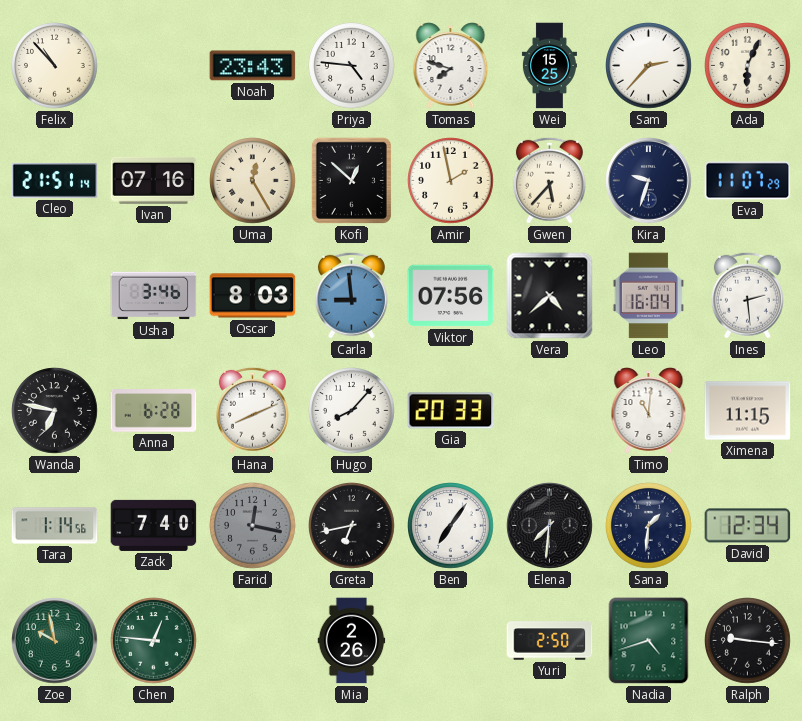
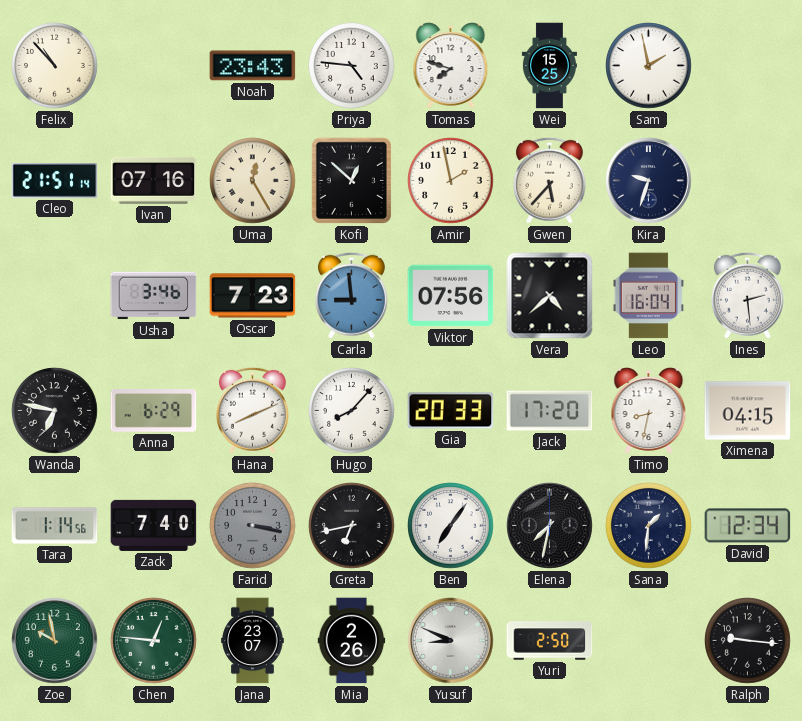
Sam: 2:37 -> 1:58 (649, 66)
Ada: 6:04 -> none (748, 66)
Eva: 11:07 -> none (748, 181)
Oscar: 8:03 -> 7:23 (253, 296)
Anna: 6:28 -> 6:29 (154, 411)
Jack: none -> 17:20 (550, 411)
Timo: 11:01 -> 8:32 (649, 411)
Ximena: 11:15 -> 04:15 (748, 411)
Farid: 12:17 -> 3:17 (253, 526)
Elena: 7:31 -> 7:32 (550, 526)
Jana: none -> 23:07 (253, 641)
Yusuf: none -> 8:49 (451, 641)
Nadia: 4:42 -> none (649, 641)
